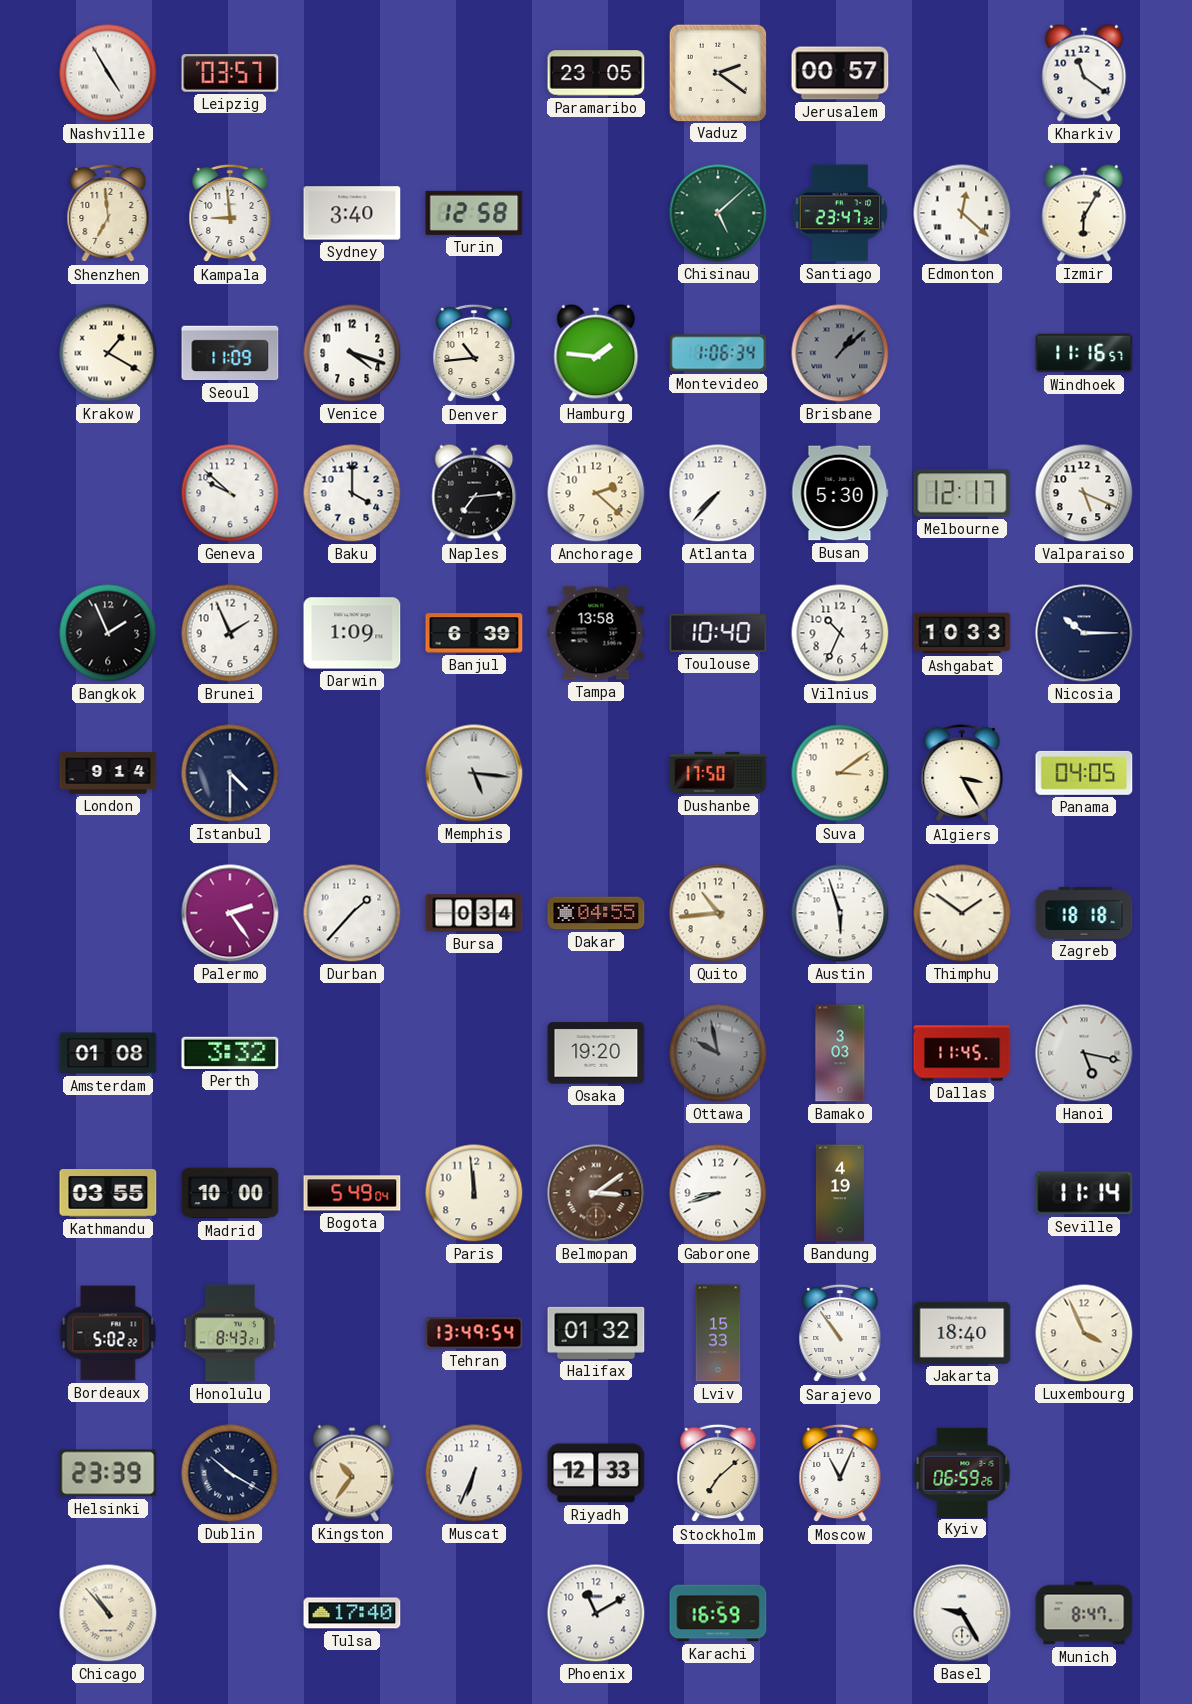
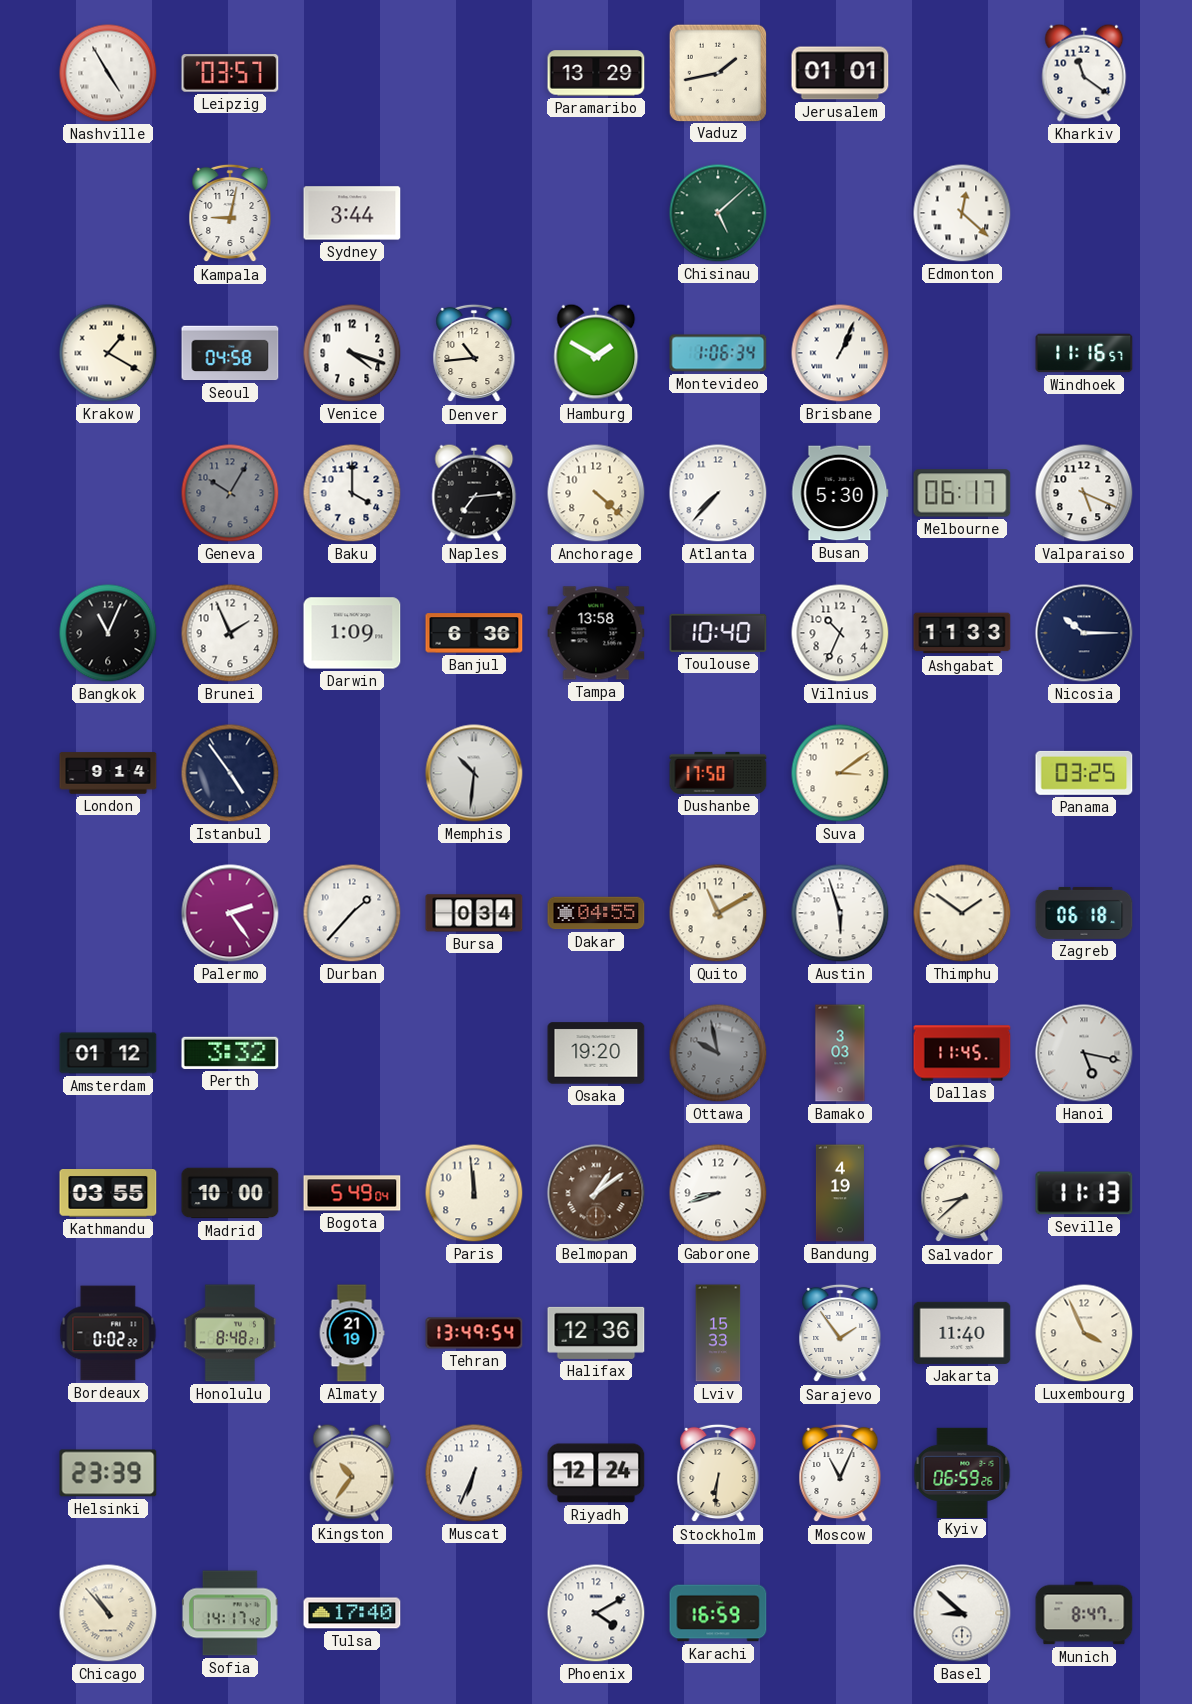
Paramaribo: 23:05 -> 13:29 (596, 73)
Vaduz: 2:21 -> 1:43 (717, 72)
Jerusalem: 00:57 -> 01:01 (840, 73)
Shenzhen: 6:59 -> none (108, 213)
Kampala: 8:59 -> 9:02 (230, 213)
Sydney: 3:40 -> 3:44 (352, 213)
Turin: 12:58 -> none (474, 213)
Santiago: 23:47 -> none (840, 213)
Izmir: 6:05 -> none (1084, 213)
Seoul: 11:09 -> 04:58 (230, 353)
Hamburg: 1:46 -> 1:50 (596, 353)
Brisbane: 1:08 -> 1:04 (840, 353)
Brisbane dial: grey -> white (840, 353)
Geneva: 9:52 -> 10:05 (230, 493)
Geneva dial: white -> grey (230, 493)
Anchorage: 2:22 -> 4:22 (596, 493)
Melbourne: 12:17 -> 06:17 (962, 493)
Bangkok: 1:56 -> 11:04 (108, 633)
Banjul: 6:39 -> 6:36 (474, 633)
Ashgabat: 10:33 -> 11:33 (962, 633)
Istanbul: 4:30 -> 4:54 (230, 773)
Memphis: 5:16 -> 10:31 (474, 773)
Algiers: 3:25 -> none (962, 773)
Panama: 04:05 -> 03:25 (1084, 773)
Quito: 10:44 -> 11:10 (718, 913)
Zagreb: 18:18 -> 06:18 (1084, 913)
Amsterdam: 01:08 -> 01:12 (108, 1053)
Belmopan: 3:09 -> 1:09 (596, 1193)
Salvador: none -> 8:38 (962, 1193)
Seville: 11:14 -> 11:13 (1084, 1193)
Bordeaux: 5:02 -> 0:02 (108, 1333)
Honolulu: 8:43 -> 8:48 (230, 1333)
Almaty: none -> 21:19 (352, 1333)
Halifax: 01:32 -> 12:36 (596, 1333)
Sarajevo: 10:54 -> 1:54 (840, 1333)
Jakarta: 18:40 -> 11:40 (962, 1333)
Dublin: 10:20 -> none (230, 1473)
Riyadh: 12:33 -> 12:24 (596, 1473)
Stockholm: 7:08 -> 6:31 (718, 1473)
Sofia: none -> 14:17 (230, 1613)
Phoenix: 11:10 -> 4:10 (596, 1613)
Basel: 9:25 -> 8:52 (962, 1613)
